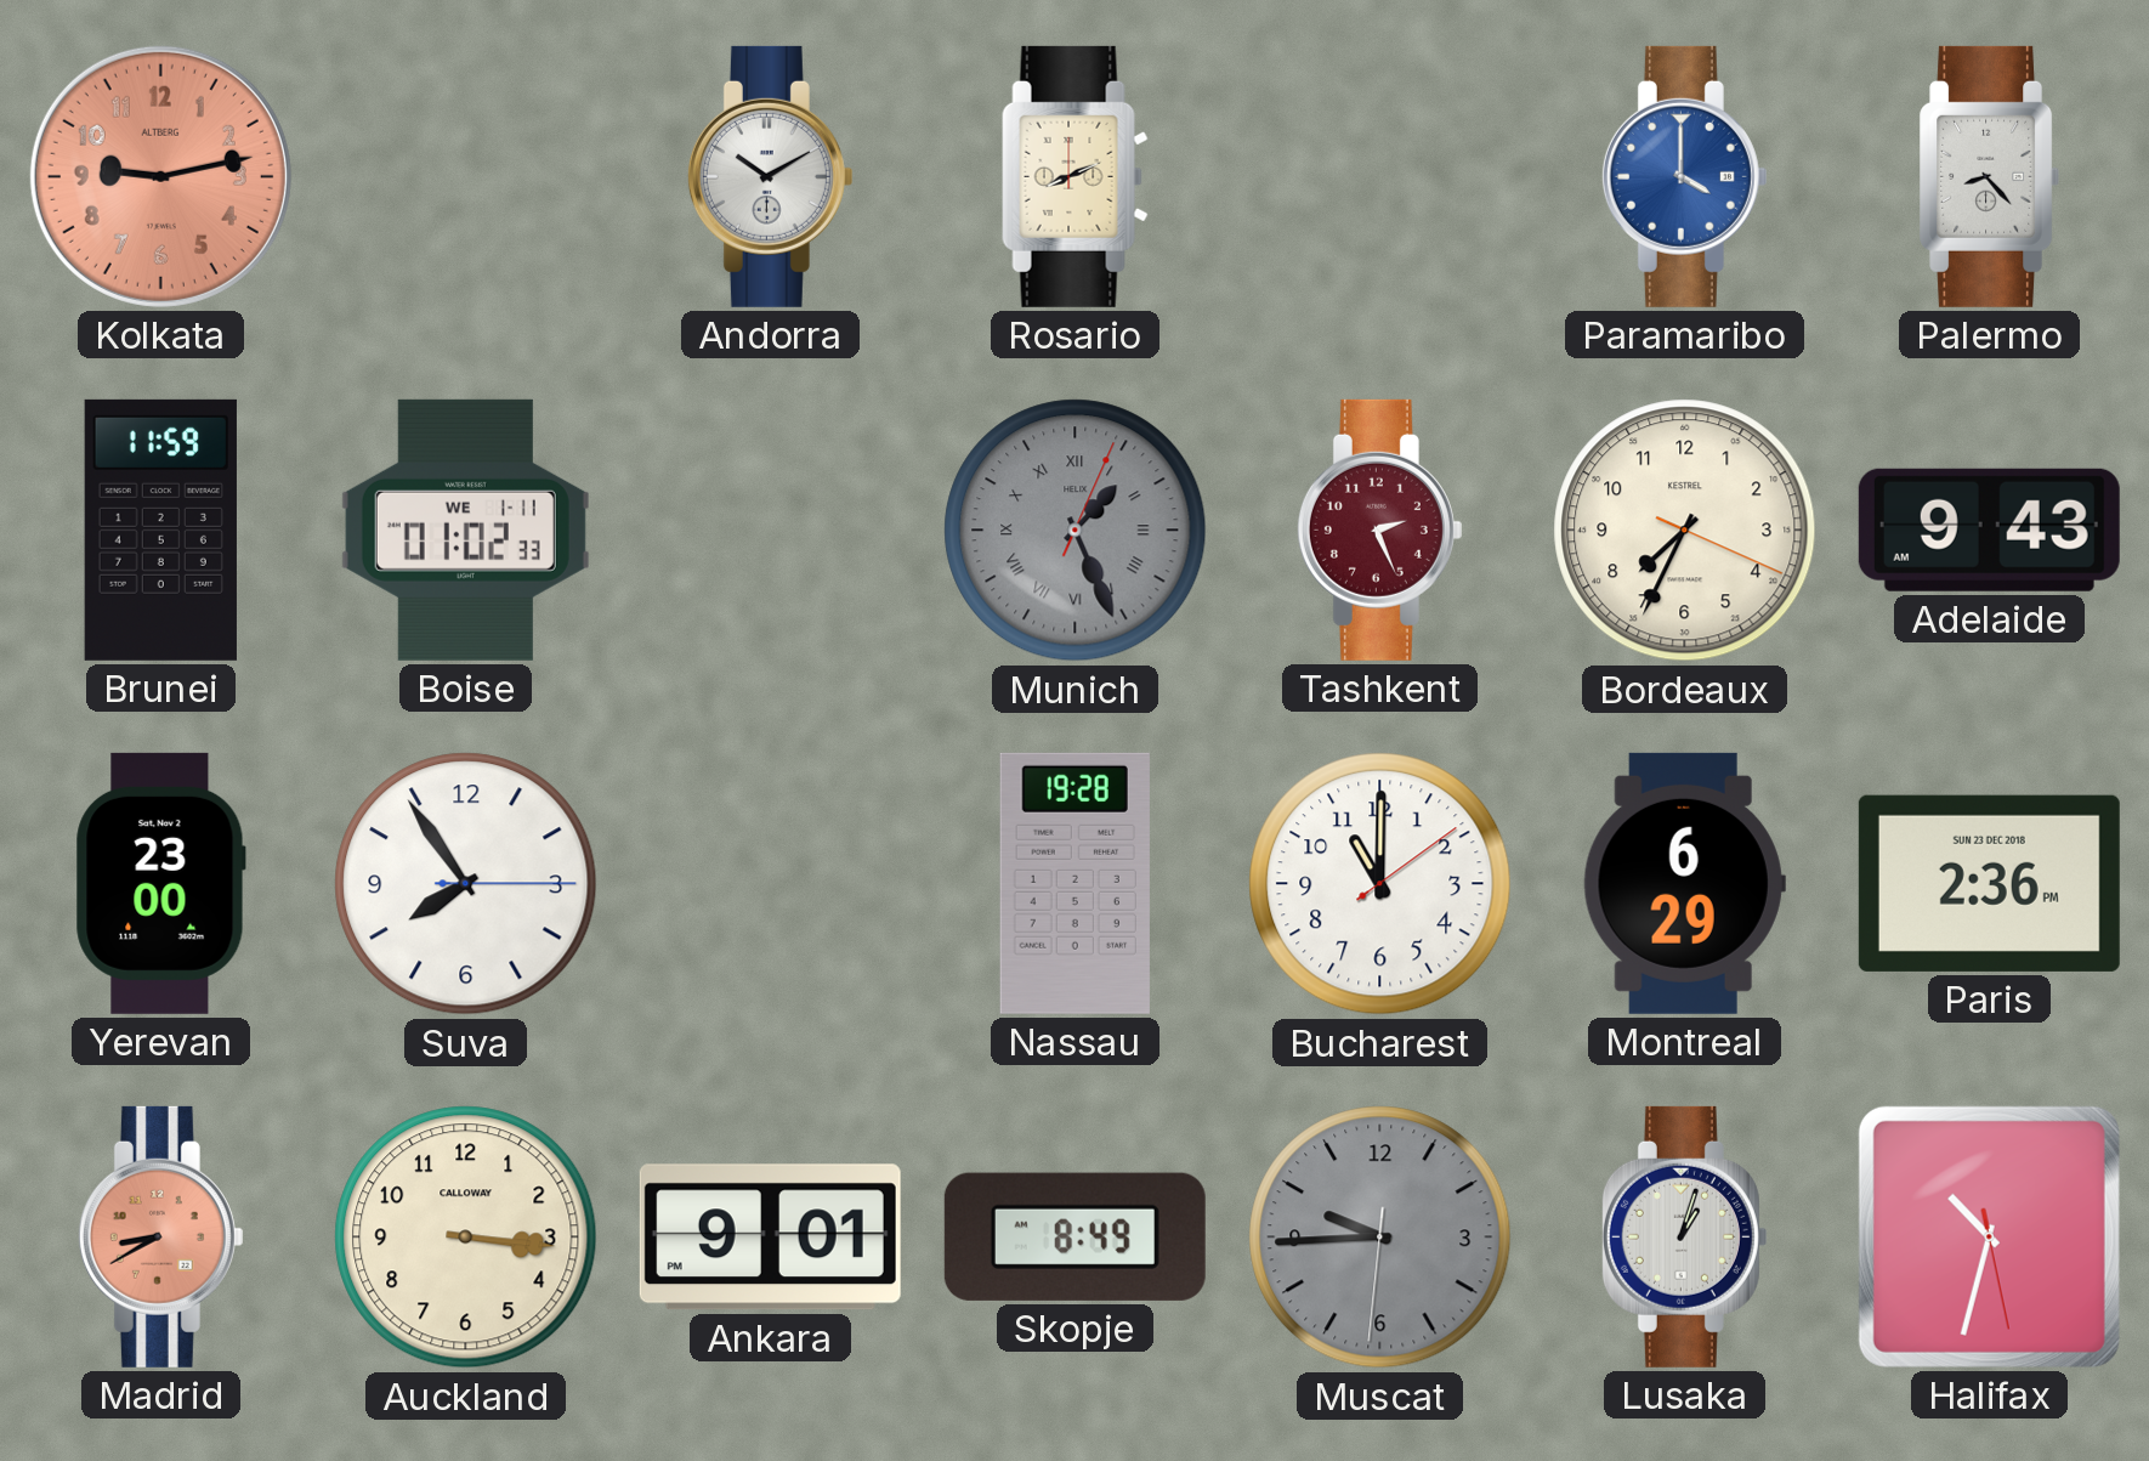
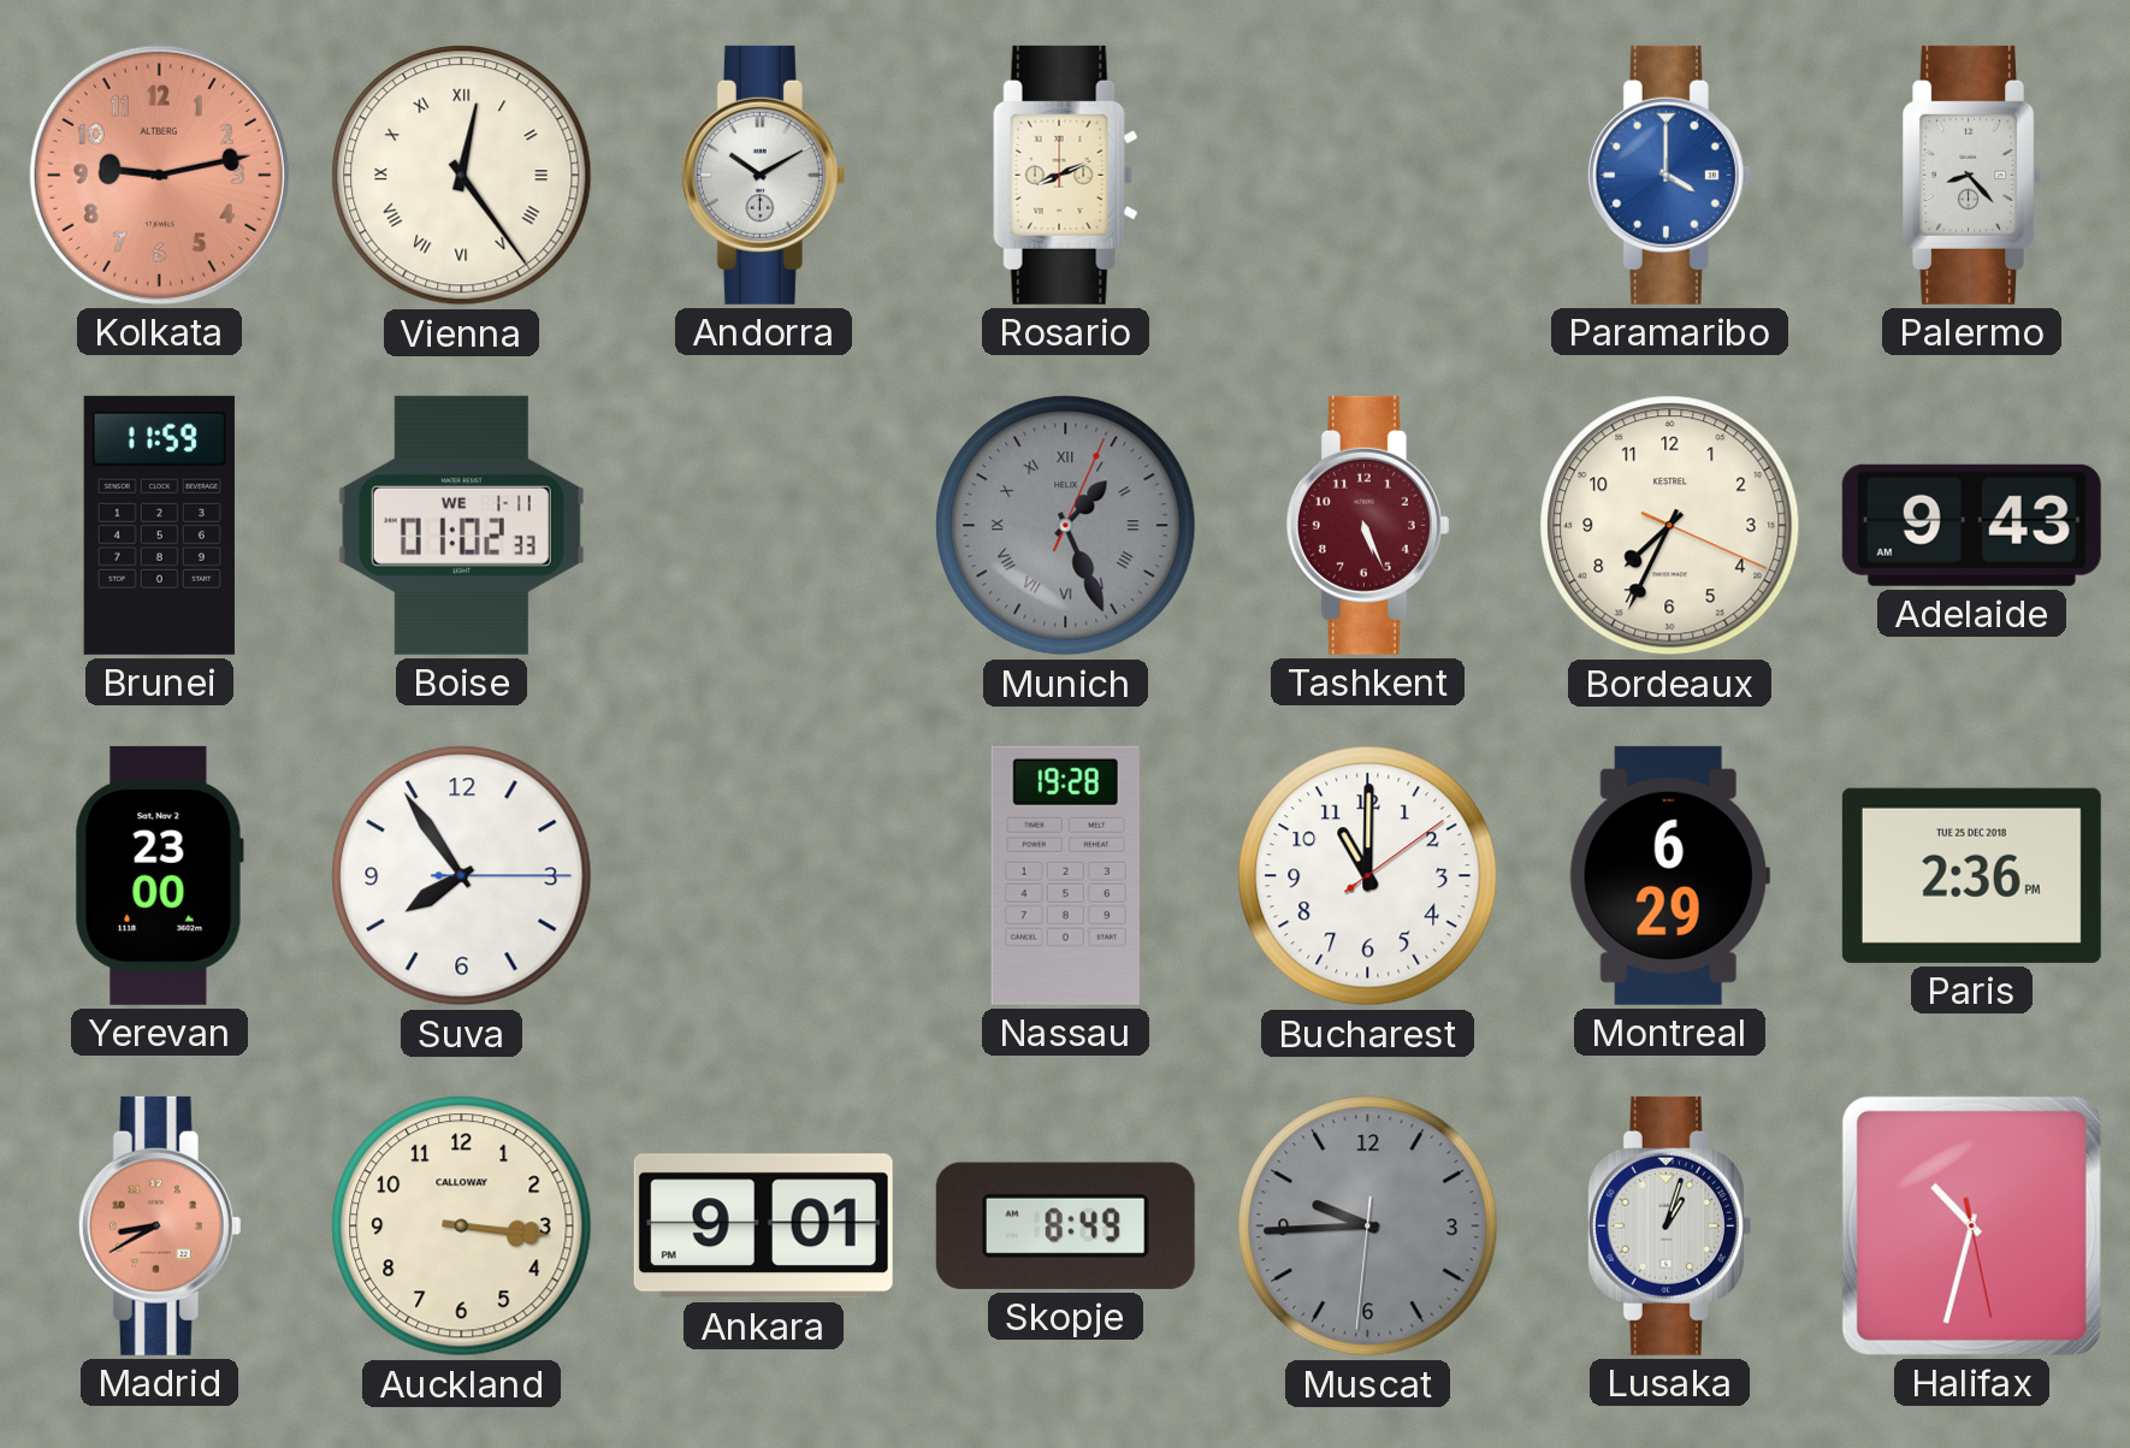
Vienna: none -> 12:24 (462, 176)
Tashkent: 2:26 -> 5:26 (1367, 525)
Paris date: SUN 23 DEC 2018 -> TUE 25 DEC 2018 (1971, 875)
